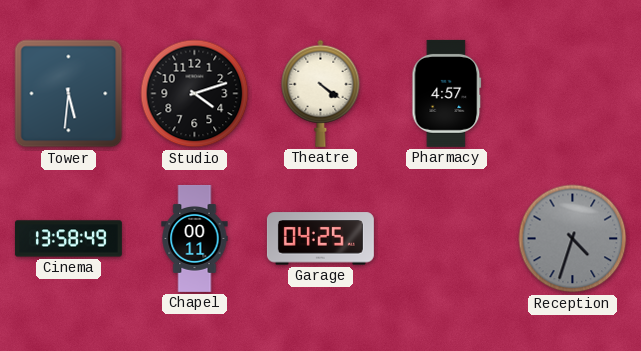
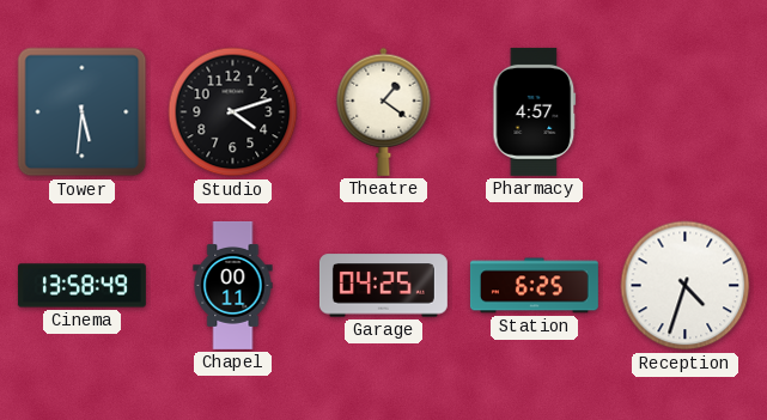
Theatre: 4:21 -> 1:21 (384, 111)
Station: none -> 6:25 (534, 286)
Reception dial: grey -> white (686, 286)
